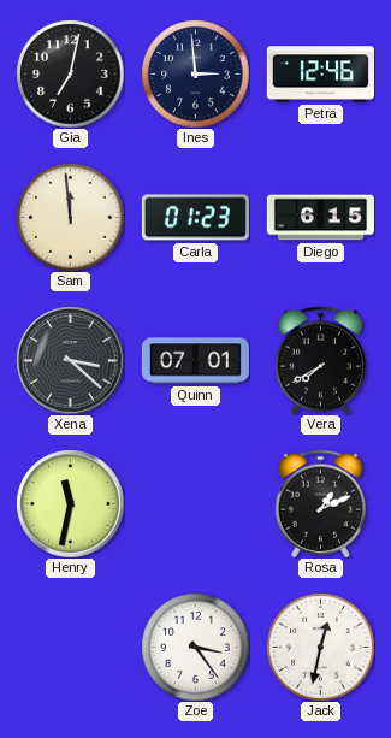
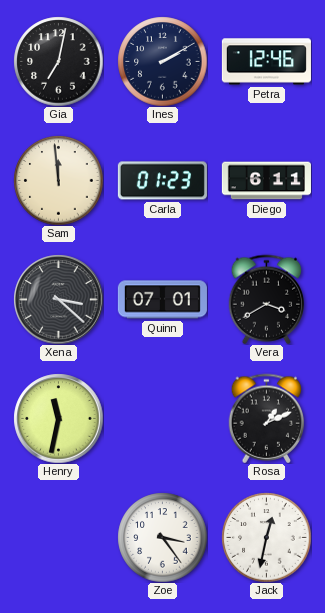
Ines: 2:59 -> 2:10 (162, 61)
Diego: 6:15 -> 6:11 (266, 181)
Vera: 7:40 -> 3:40 (267, 299)
